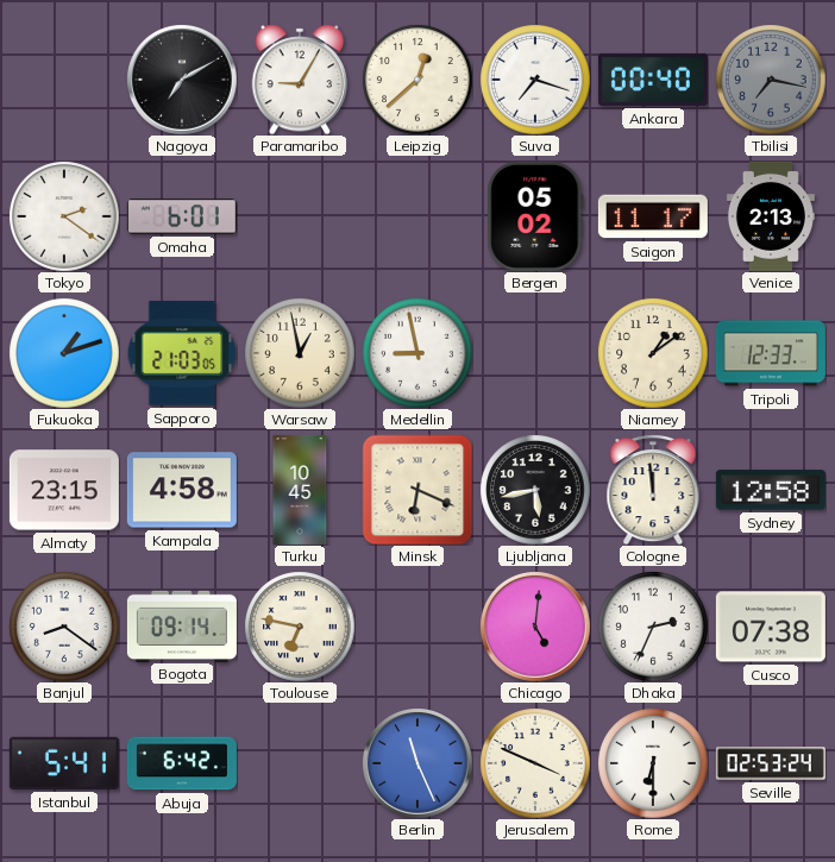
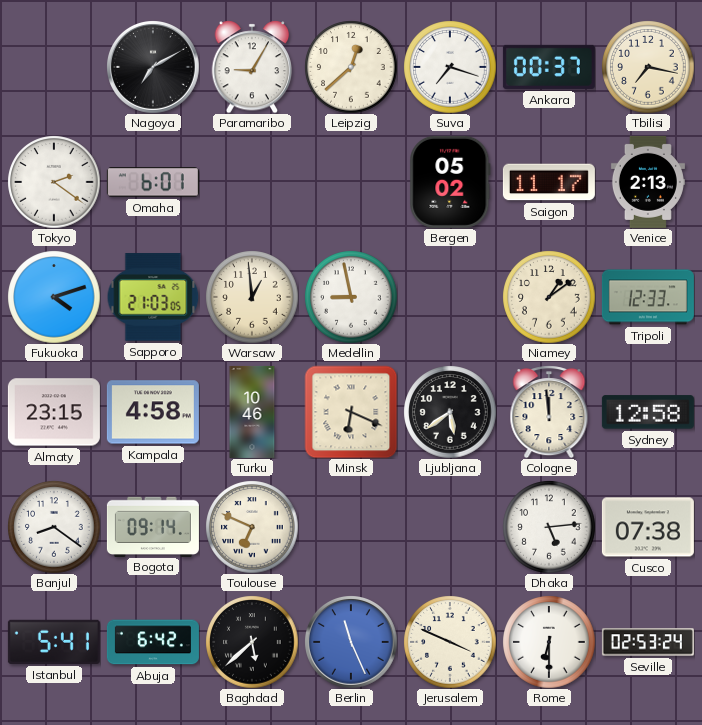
Ankara: 00:40 -> 00:37 (549, 67)
Tbilisi dial: grey -> cream (648, 67)
Fukuoka: 1:12 -> 4:12 (54, 297)
Warsaw: 12:58 -> 12:59 (252, 297)
Turku: 10:45 -> 10:46 (252, 412)
Ljubljana: 5:43 -> 5:39 (450, 412)
Toulouse: 6:47 -> 6:49 (252, 527)
Chicago: 5:01 -> none (535, 627)
Dhaka: 2:34 -> 5:14 (549, 527)
Baghdad: none -> 5:38 (252, 642)
